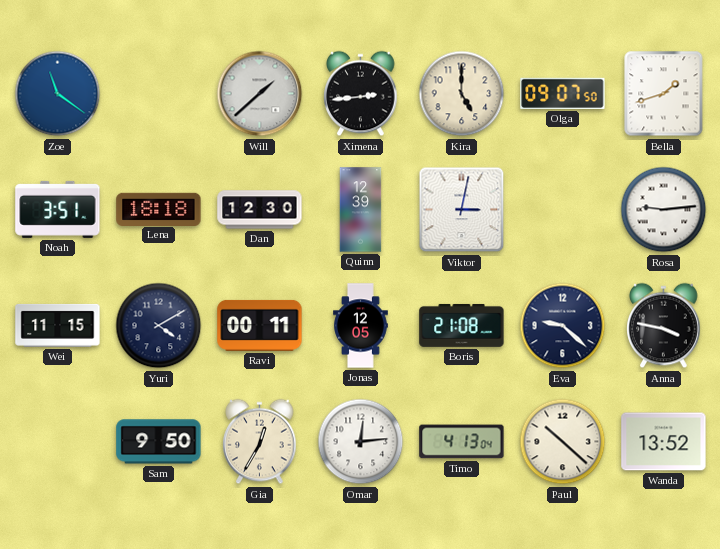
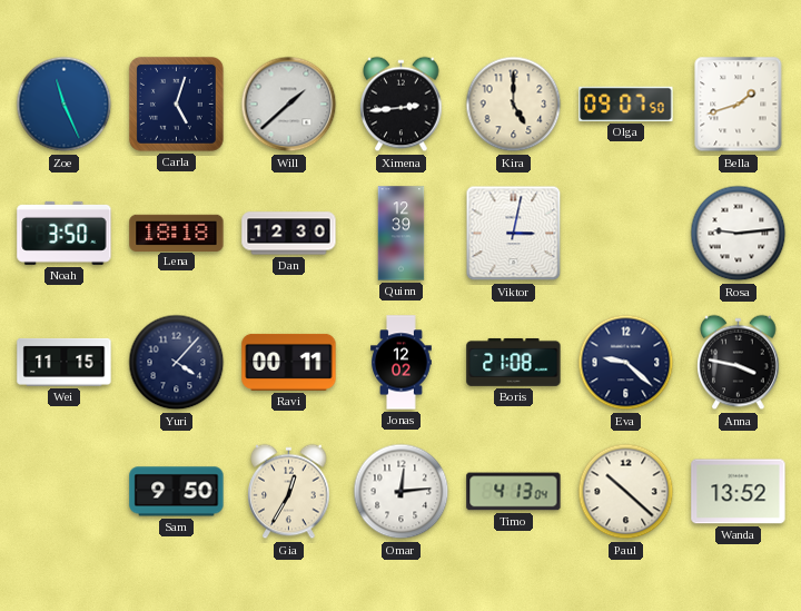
Zoe: 11:21 -> 11:26 (65, 105)
Carla: none -> 5:03 (176, 104)
Noah: 3:51 -> 3:50 (65, 233)
Yuri: 4:10 -> 4:07 (177, 363)
Jonas: 12:05 -> 12:02 (402, 363)
